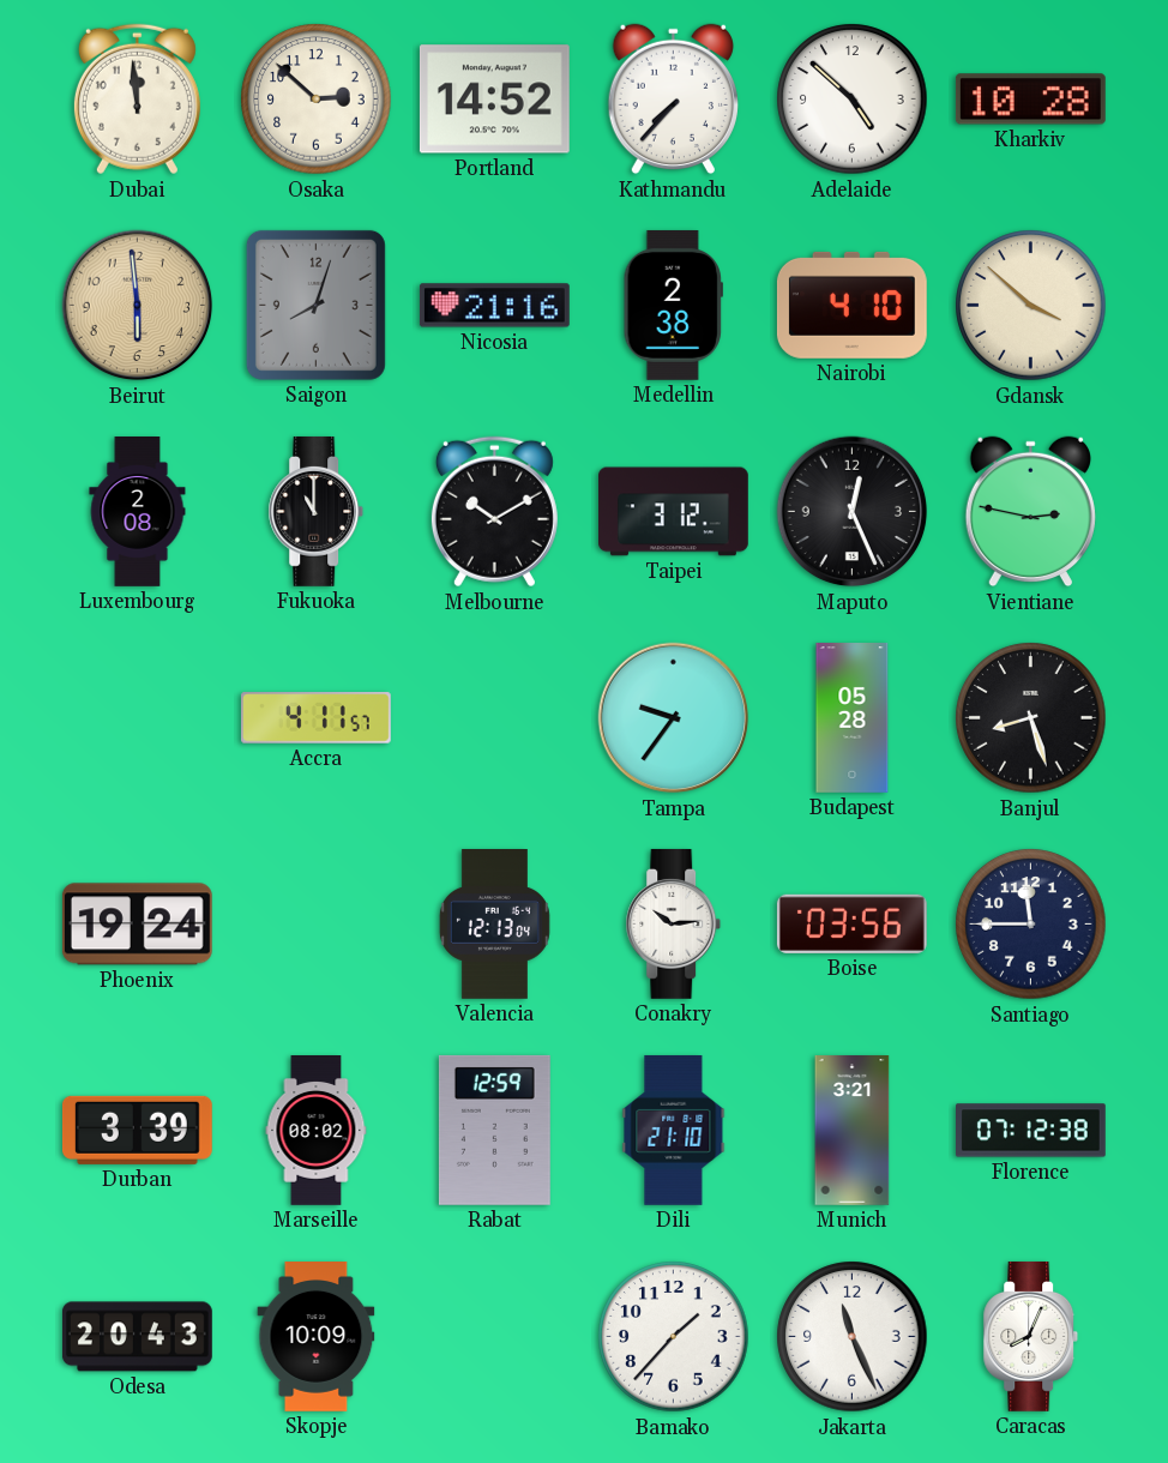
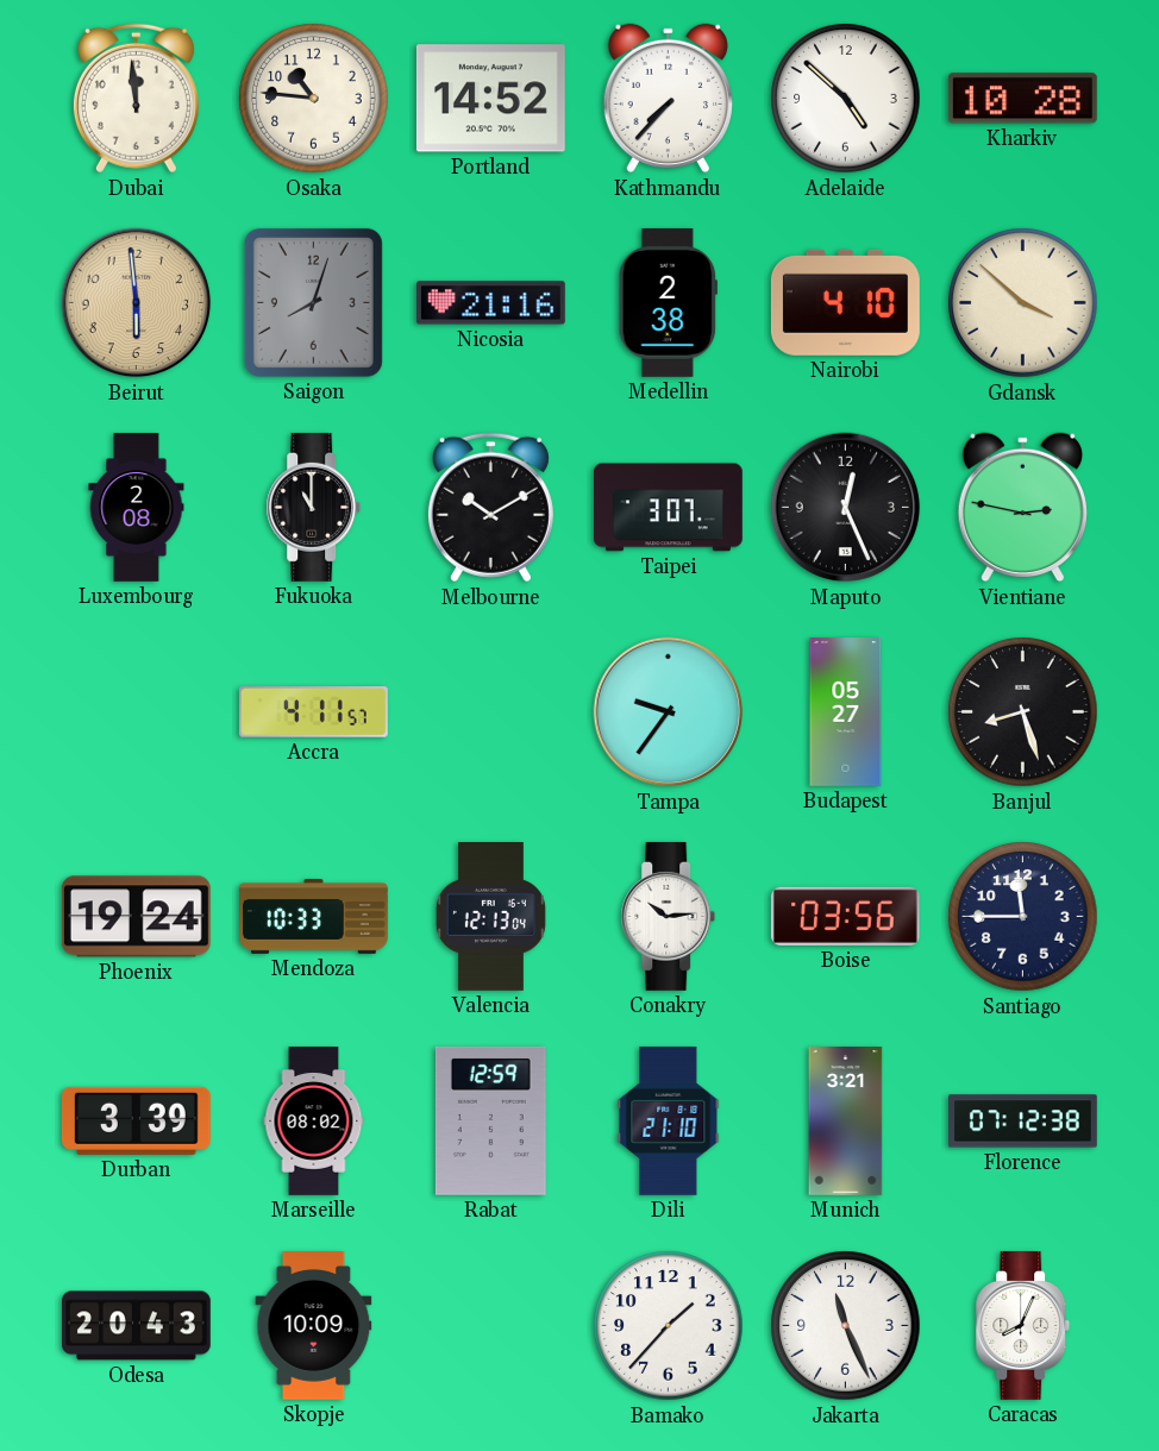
Osaka: 2:52 -> 10:46 (314, 99)
Taipei: 3:12 -> 3:07 (669, 508)
Budapest: 05:28 -> 05:27 (846, 712)
Mendoza: none -> 10:33 (314, 917)
